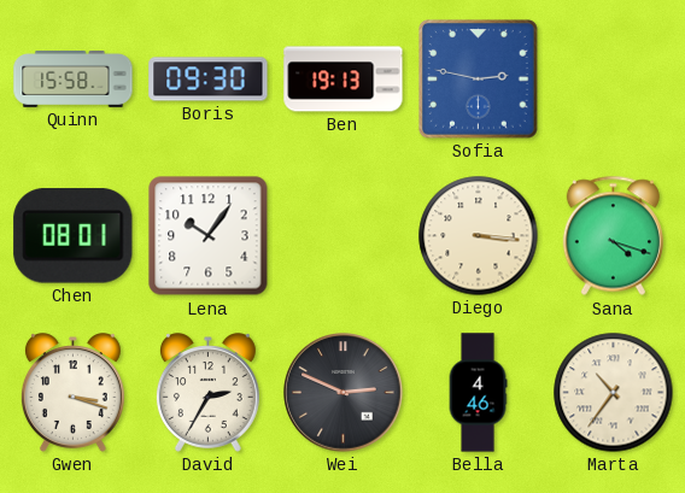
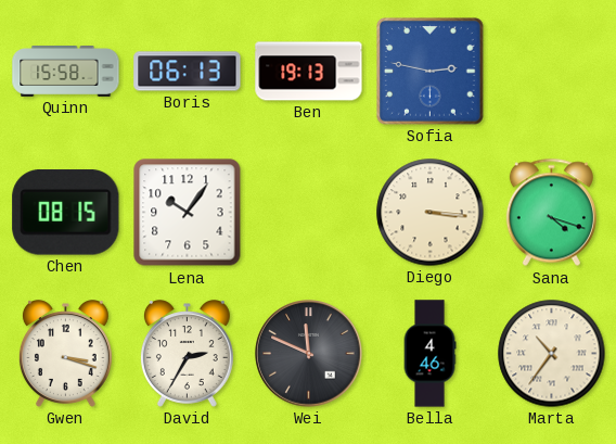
Boris: 09:30 -> 06:13 (188, 72)
Chen: 08:01 -> 08:15 (66, 213)
Wei: 2:49 -> 11:49 (309, 354)
